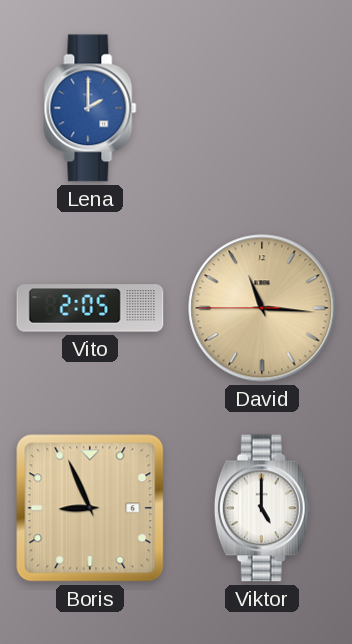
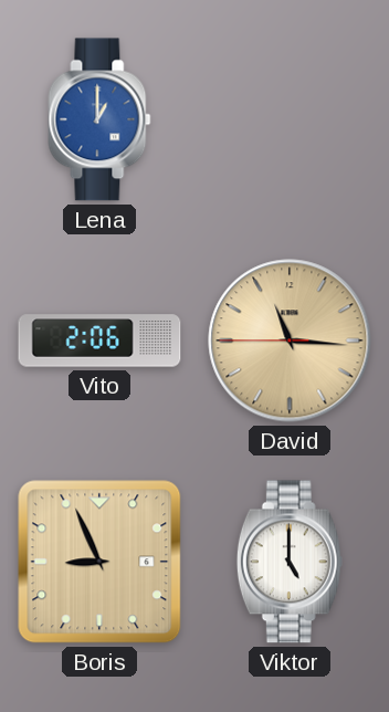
Lena: 2:00 -> 1:00 (99, 119)
Vito: 2:05 -> 2:06 (99, 341)
